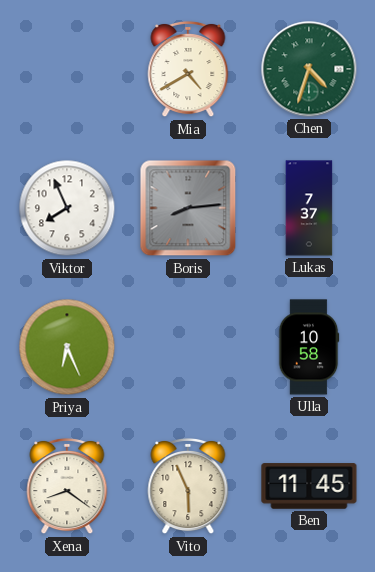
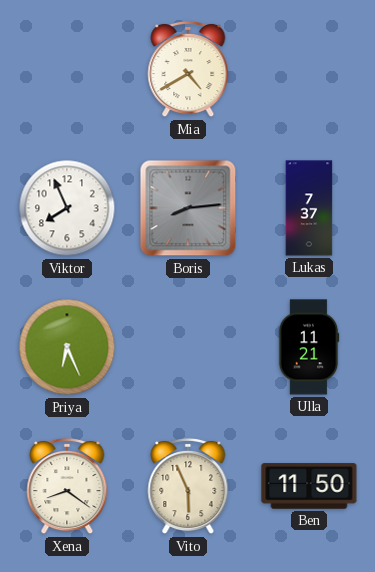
Chen: 4:33 -> none (309, 69)
Ulla: 10:58 -> 11:21 (309, 347)
Ben: 11:45 -> 11:50 (309, 486)
